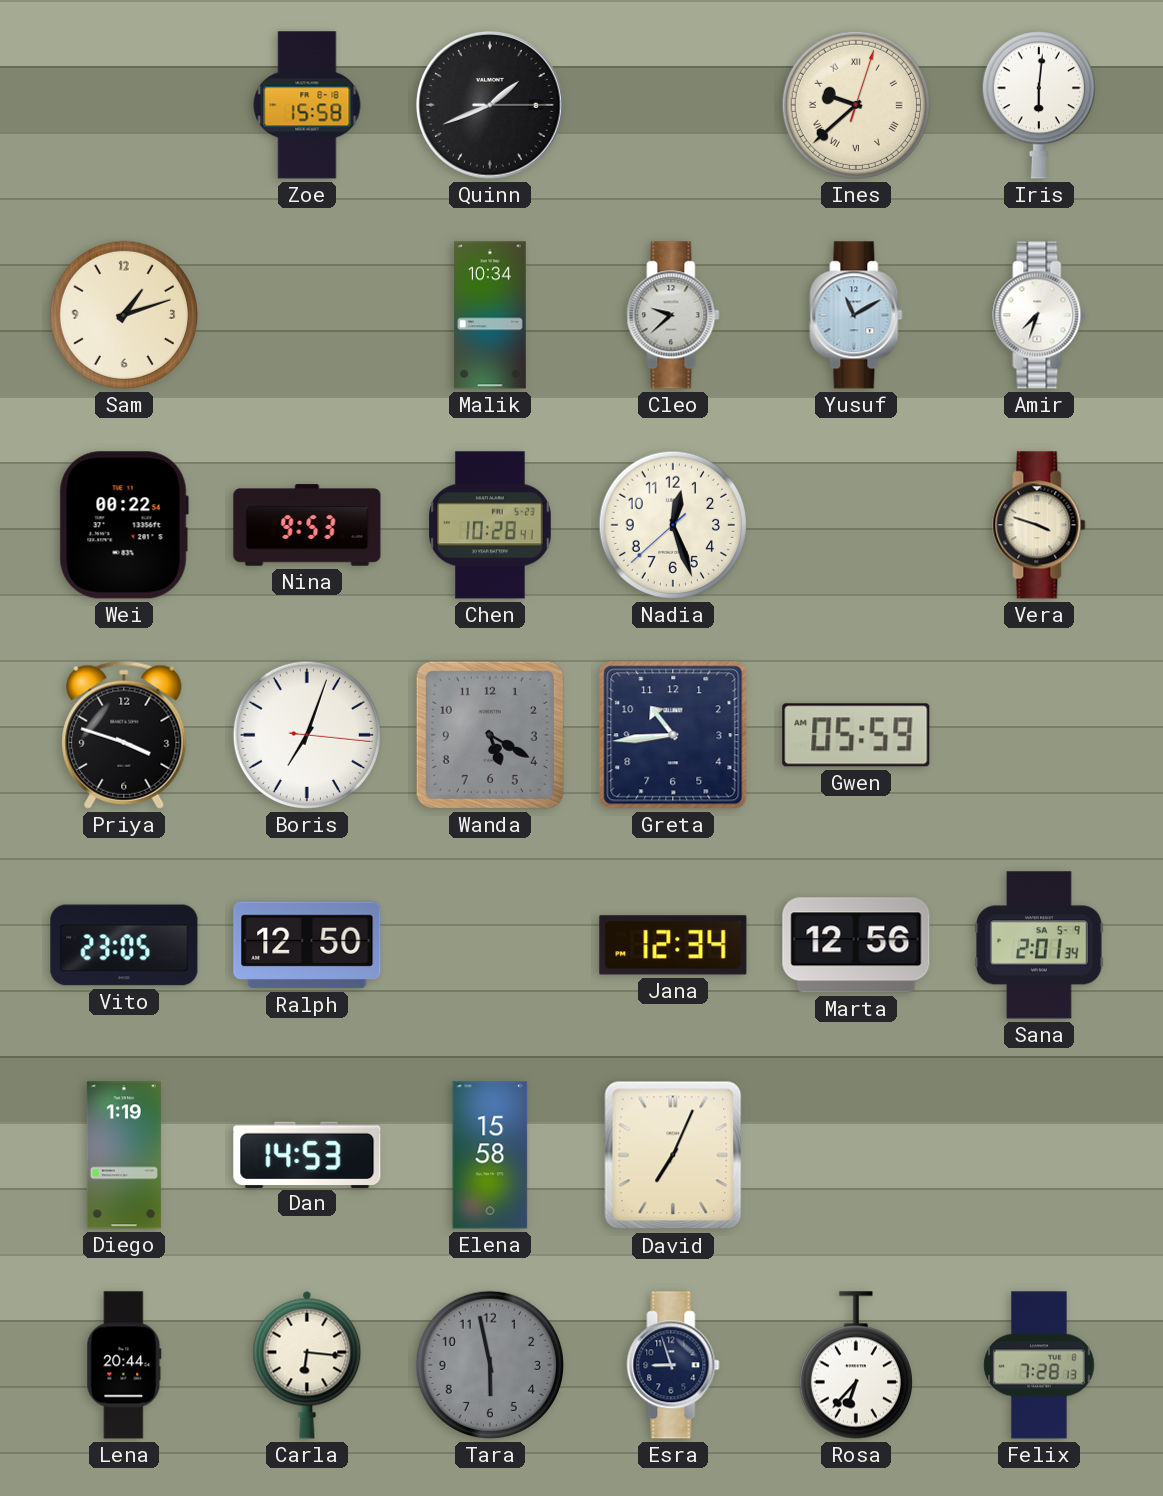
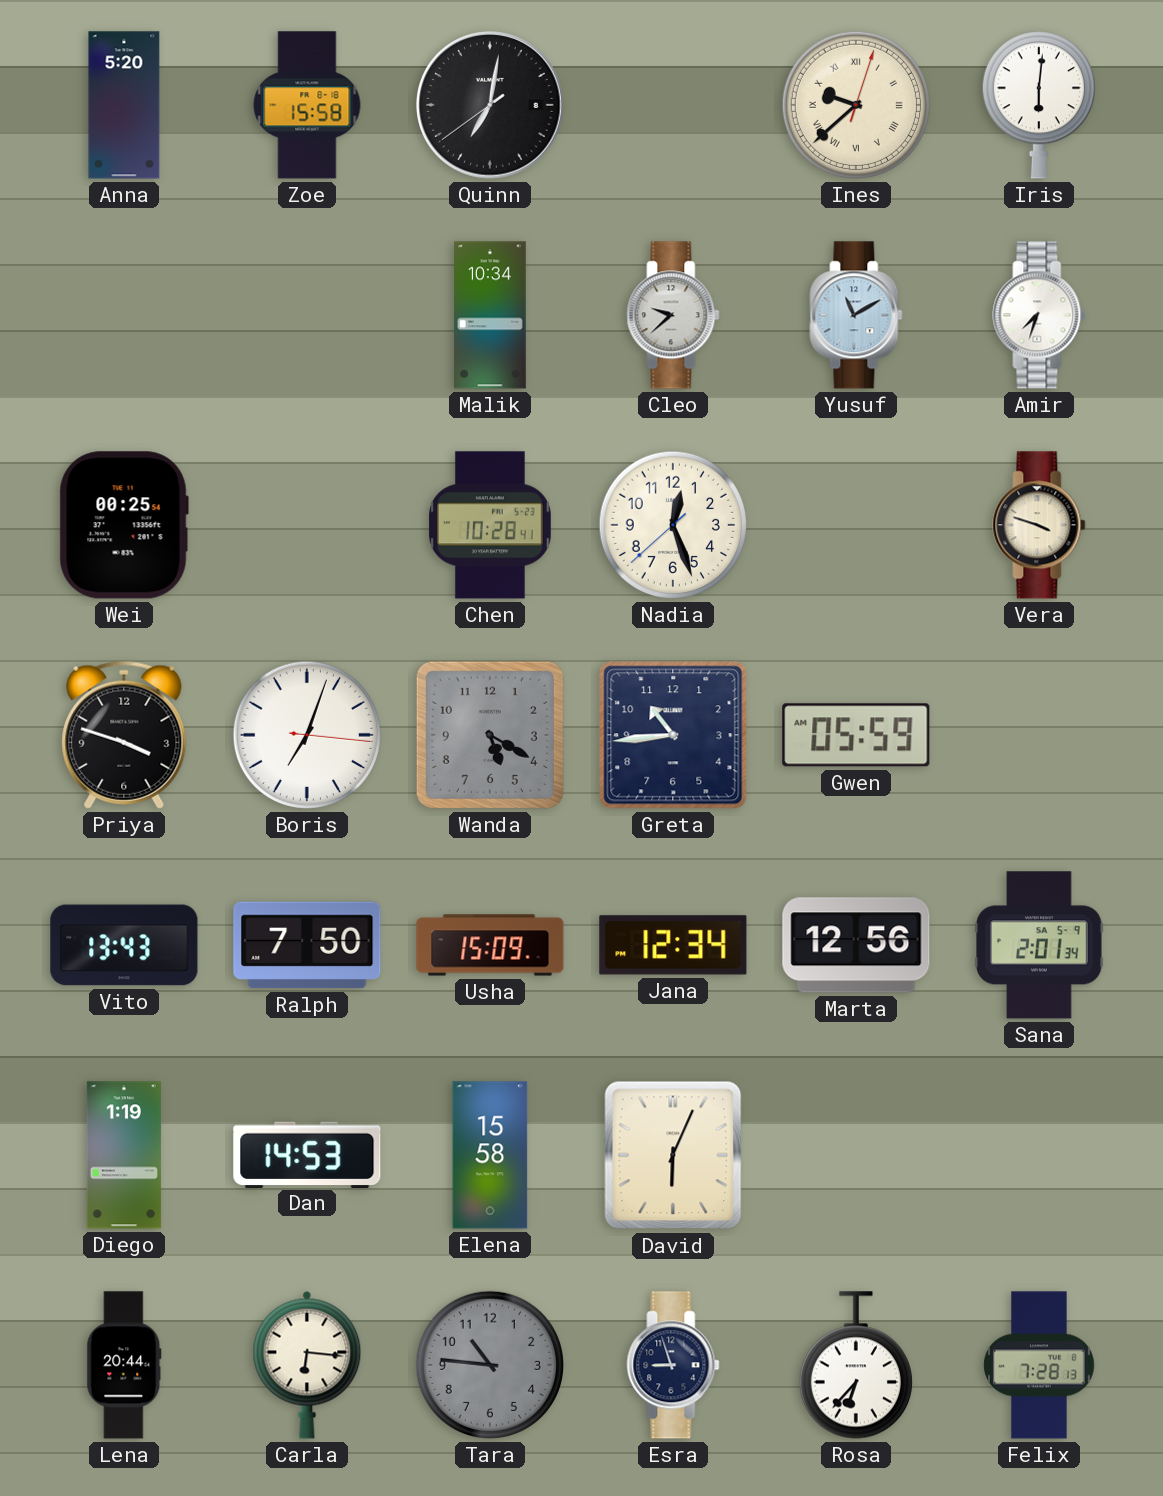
Anna: none -> 5:20 (124, 105)
Quinn: 1:41 -> 7:01 (490, 105)
Sam: 1:12 -> none (124, 315)
Wei: 00:22 -> 00:25 (124, 525)
Nina: 9:53 -> none (307, 525)
Vito: 23:05 -> 13:43 (124, 945)
Ralph: 12:50 -> 7:50 (307, 945)
Usha: none -> 15:09 (490, 945)
David: 7:04 -> 6:04 (673, 1155)
Tara: 5:58 -> 10:46 (490, 1365)
